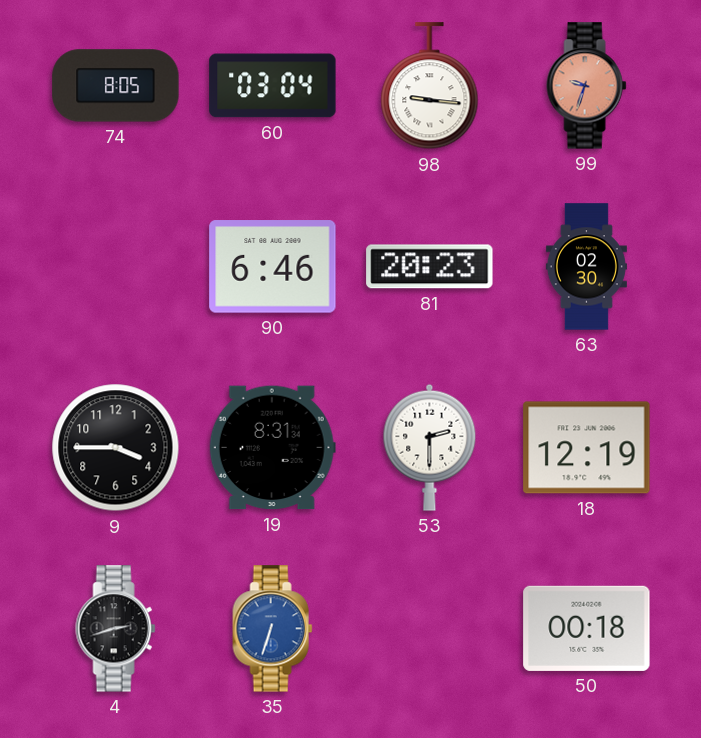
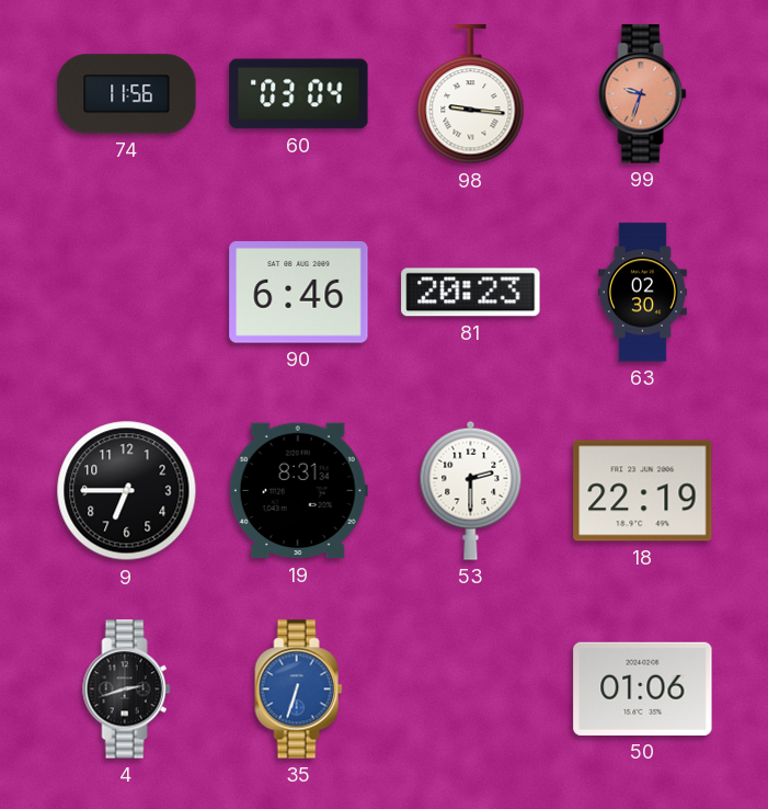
74: 8:05 -> 11:56 (127, 94)
9: 3:45 -> 6:45 (127, 491)
18: 12:19 -> 22:19 (643, 491)
50: 00:18 -> 01:06 (643, 688)
